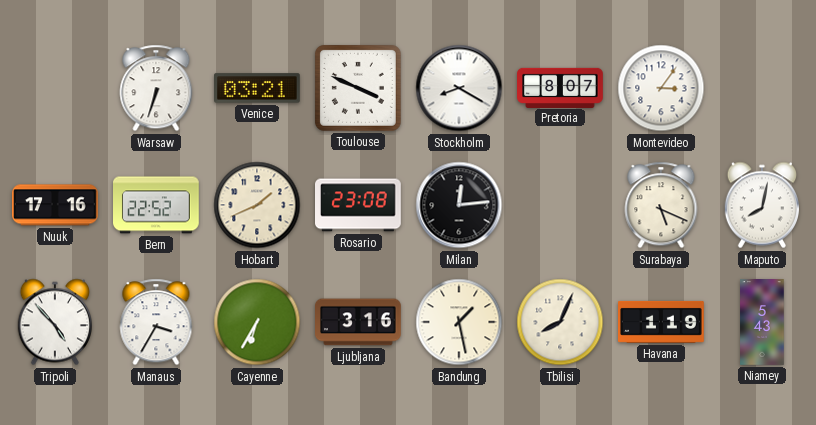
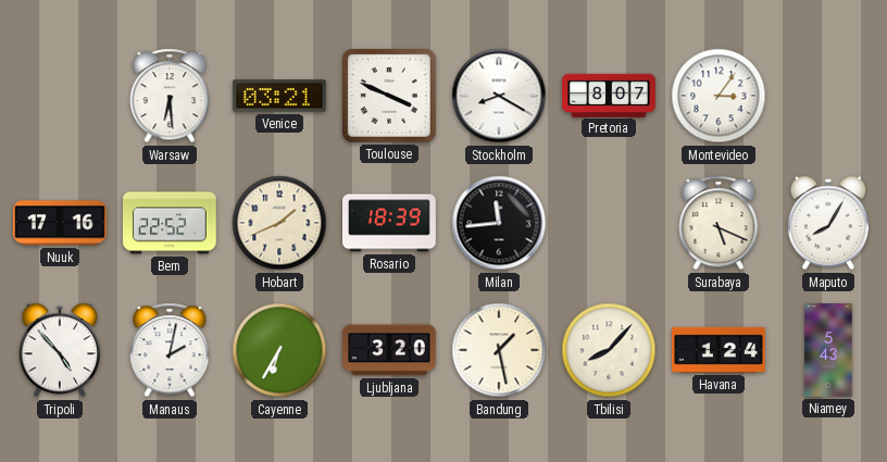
Warsaw: 6:33 -> 6:29 (170, 96)
Rosario: 23:08 -> 18:39 (390, 223)
Milan: 12:14 -> 11:44 (499, 223)
Maputo: 8:02 -> 8:05 (827, 223)
Manaus: 3:35 -> 2:02 (170, 350)
Ljubljana: 3:16 -> 3:20 (390, 350)
Tbilisi: 8:04 -> 8:07 (609, 350)
Havana: 1:19 -> 1:24 (720, 350)
